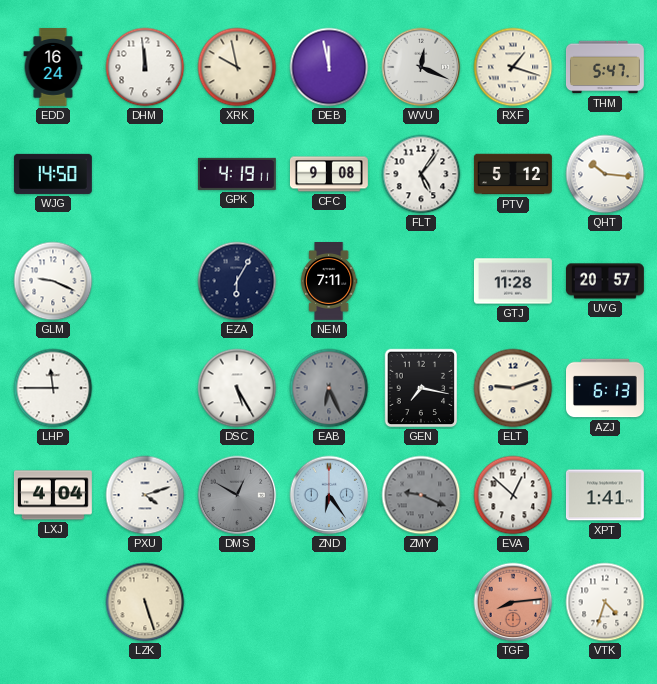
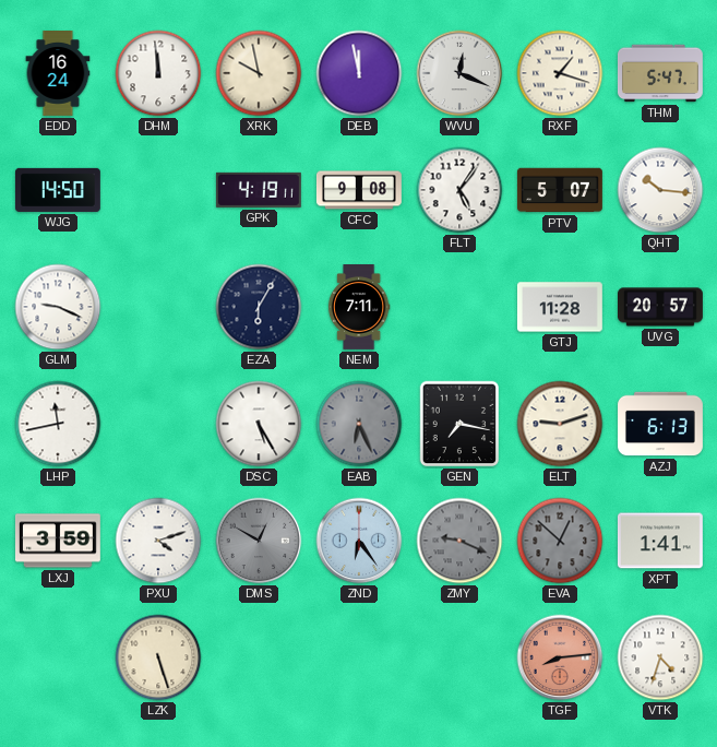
PTV: 5:12 -> 5:07 (560, 190)
LHP: 11:45 -> 11:43 (58, 424)
LXJ: 4:04 -> 3:59 (58, 541)
EVA dial: white -> grey (560, 541)
